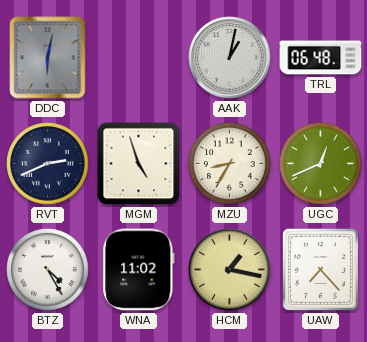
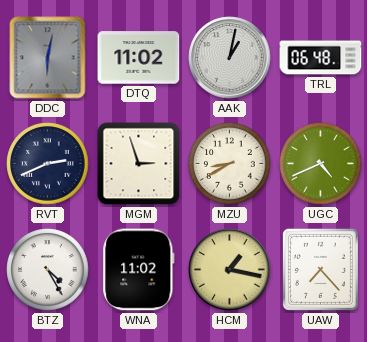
DTQ: none -> 11:02 (139, 58)
MGM: 4:57 -> 2:57 (139, 164)
MZU: 8:35 -> 8:40 (230, 164)
UGC: 12:41 -> 4:41 (321, 164)
